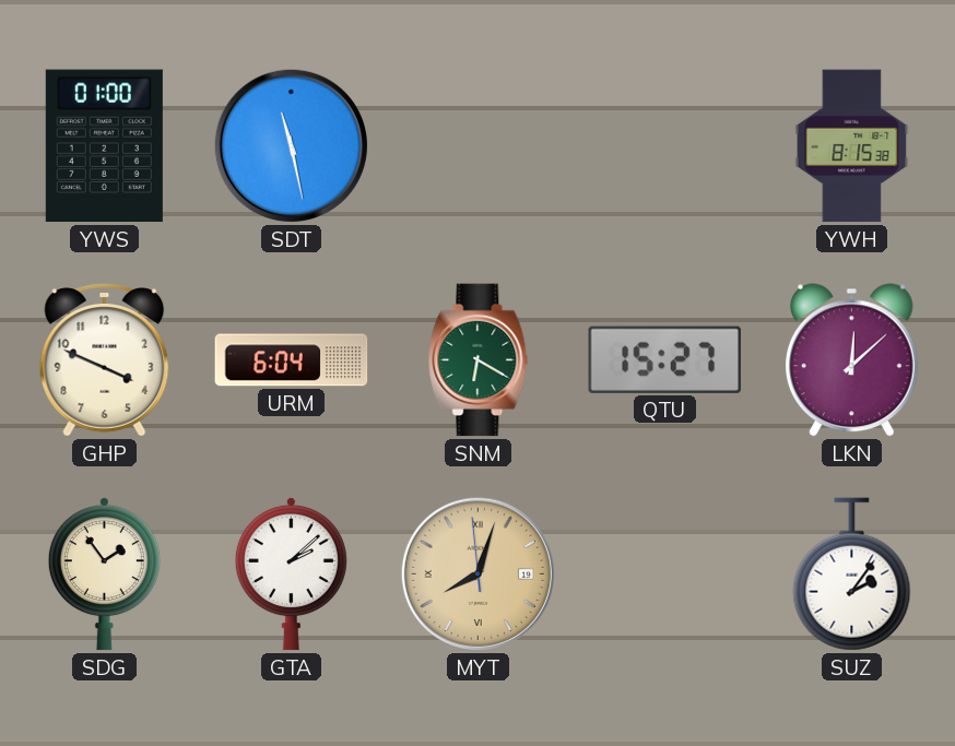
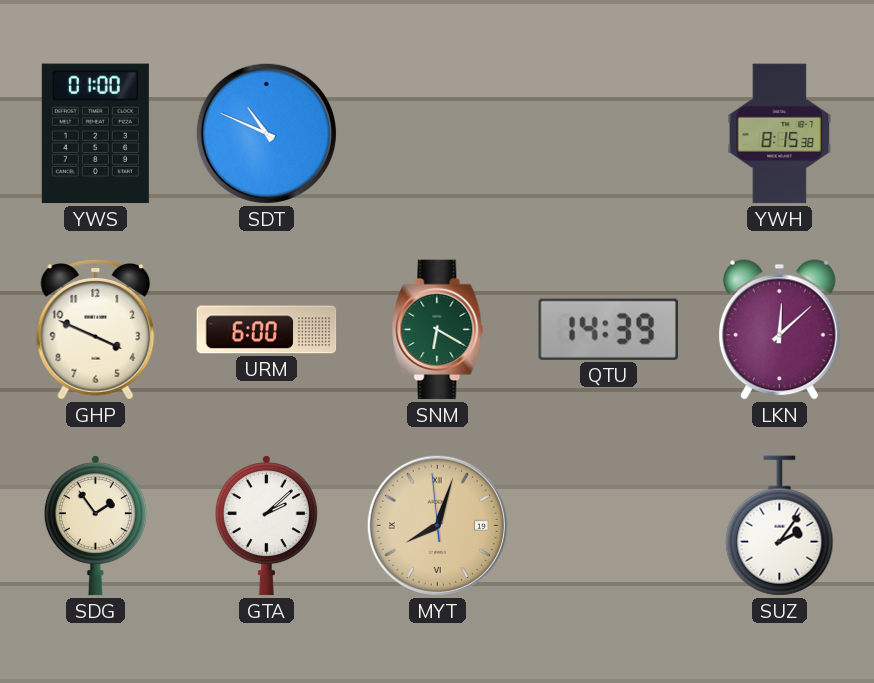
SDT: 11:28 -> 10:49 (266, 133)
URM: 6:04 -> 6:00 (267, 330)
QTU: 15:27 -> 14:39 (608, 329)
